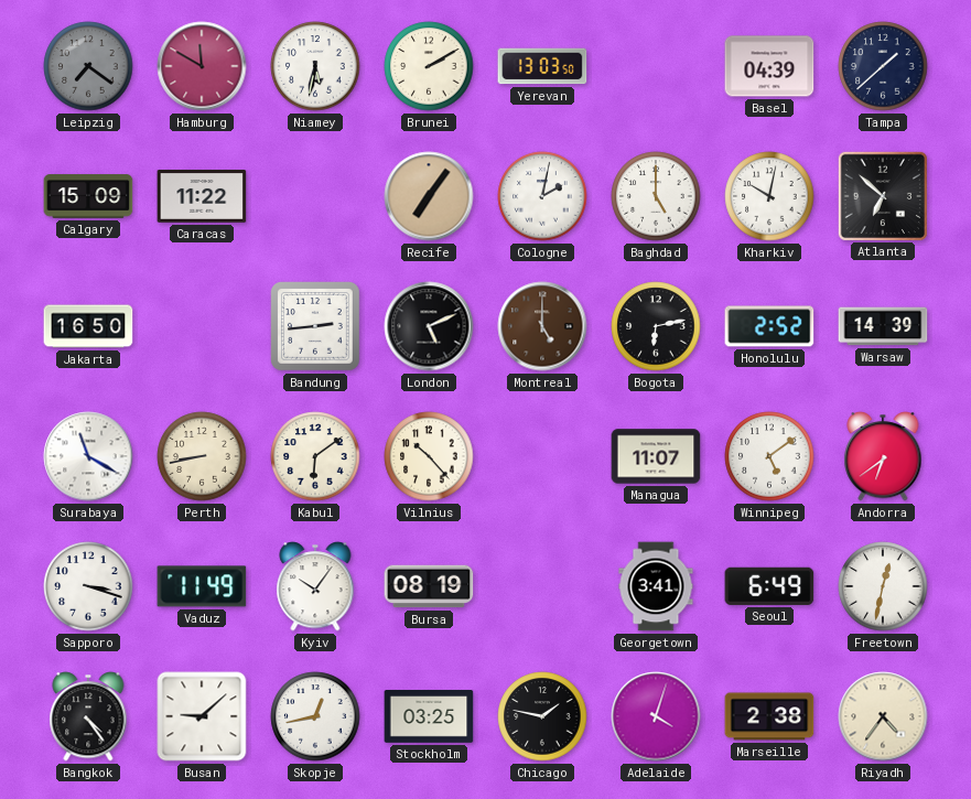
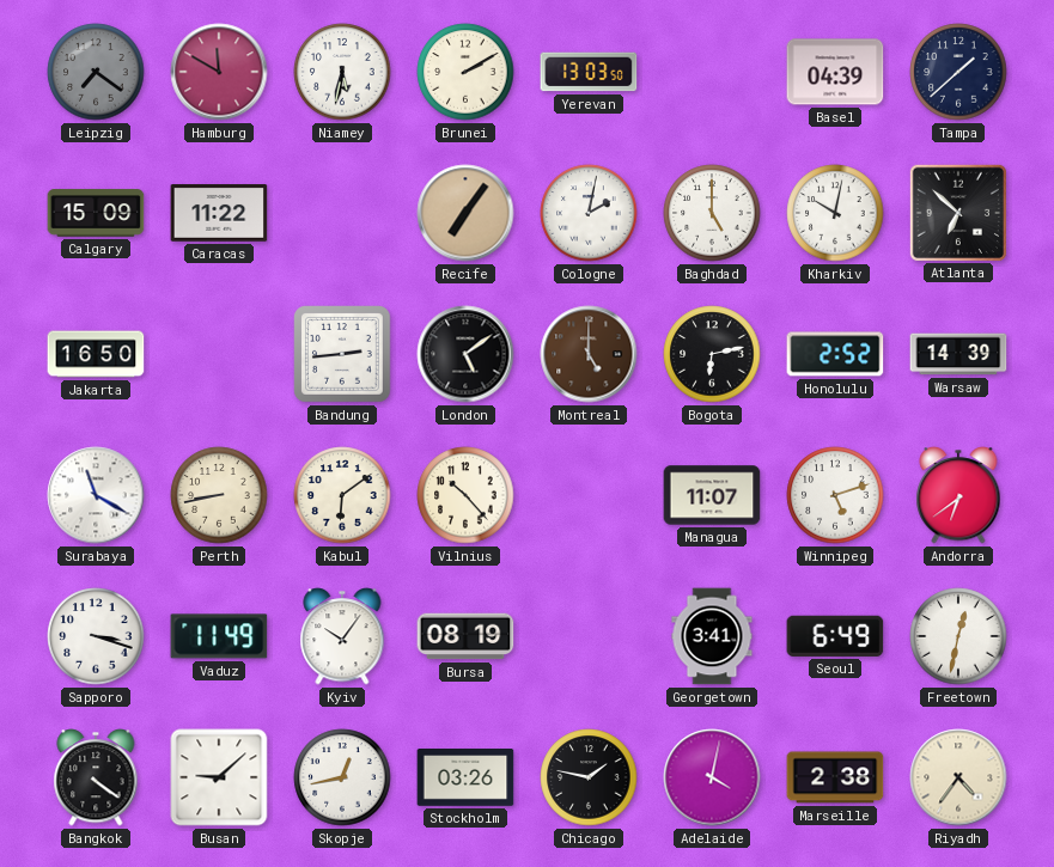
London: 5:11 -> 5:09 (465, 354)
Winnipeg: 5:09 -> 5:12 (835, 495)
Bangkok: 4:24 -> 4:21 (96, 777)
Stockholm: 03:25 -> 03:26 (465, 779)
Adelaide: 4:03 -> 4:02 (712, 777)
